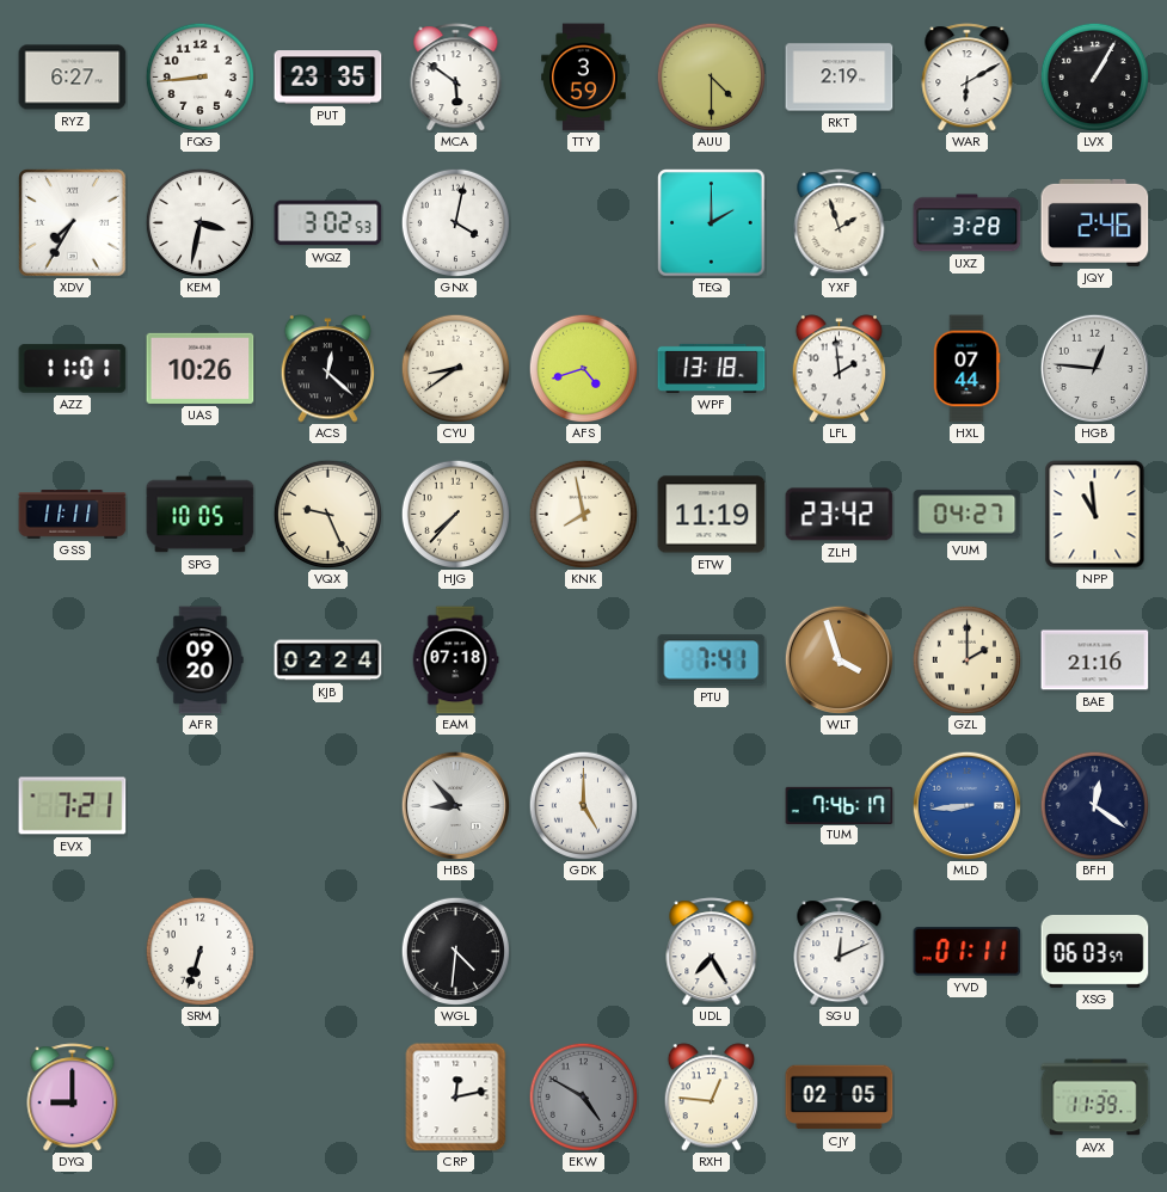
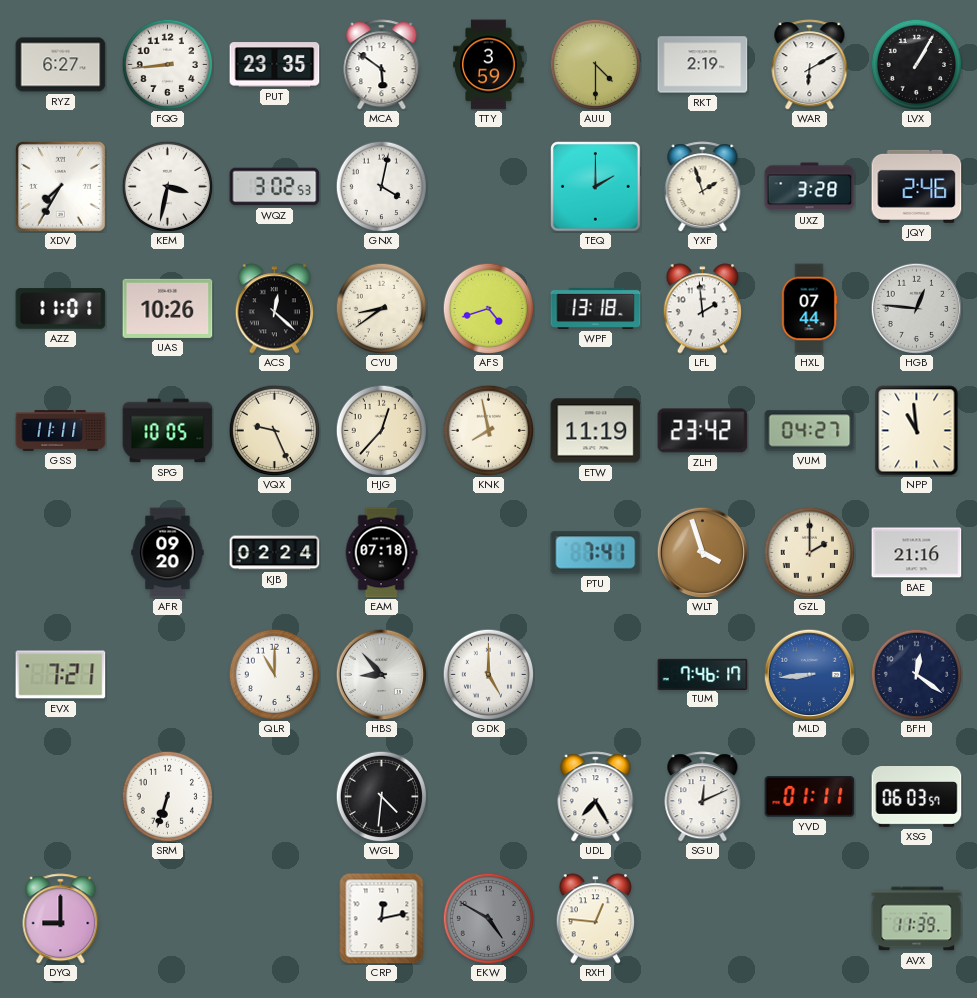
HJG: 7:37 -> 12:37 (381, 430)
QLR: none -> 11:00 (274, 674)
CJY: 02:05 -> none (840, 1098)
